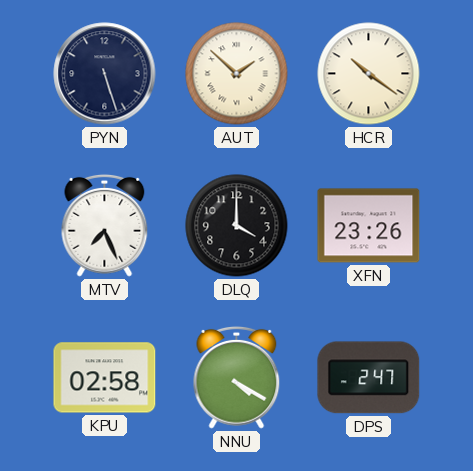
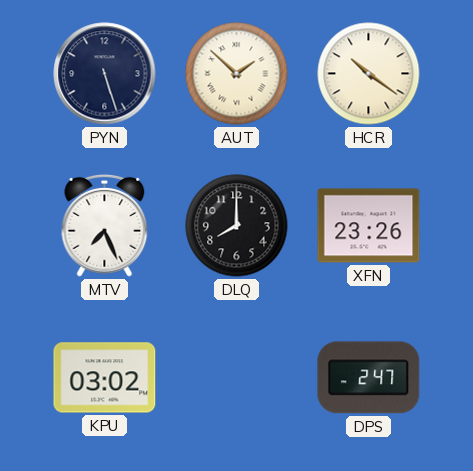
DLQ: 4:00 -> 8:00 (237, 226)
KPU: 02:58 -> 03:02 (105, 378)
NNU: 4:20 -> none (237, 377)
